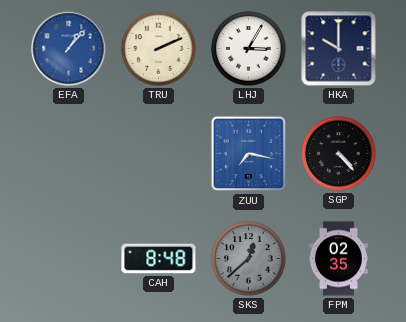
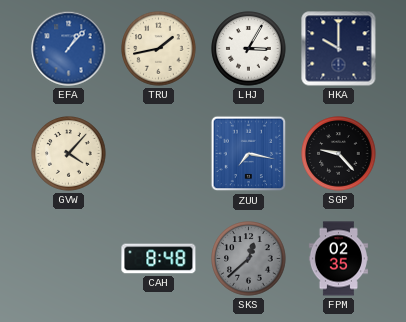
TRU: 2:11 -> 1:43 (159, 49)
GVW: none -> 4:07 (69, 154)
SGP: 4:23 -> 9:23 (339, 154)
